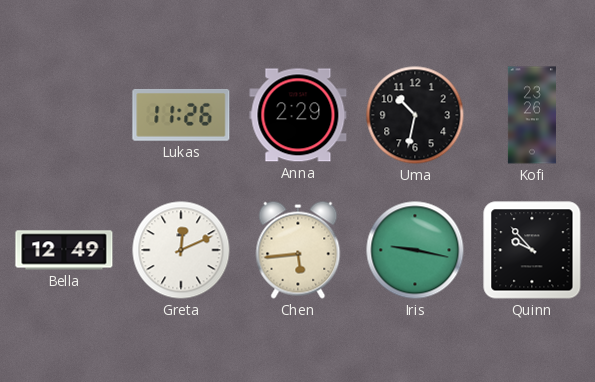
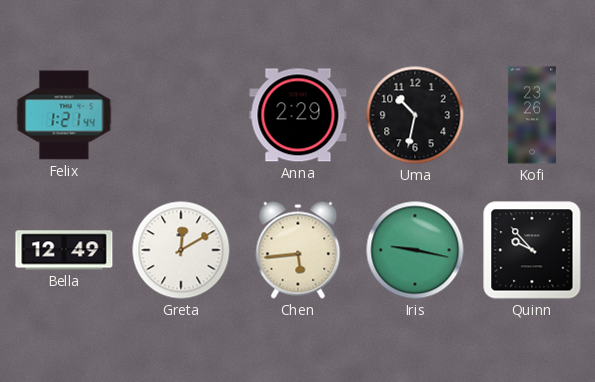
Felix: none -> 1:21 (64, 115)
Lukas: 11:26 -> none (181, 115)
Greta: 12:11 -> 12:10 (181, 250)
